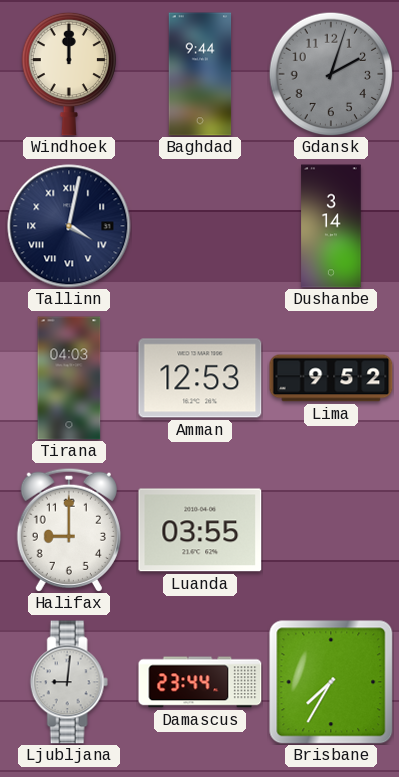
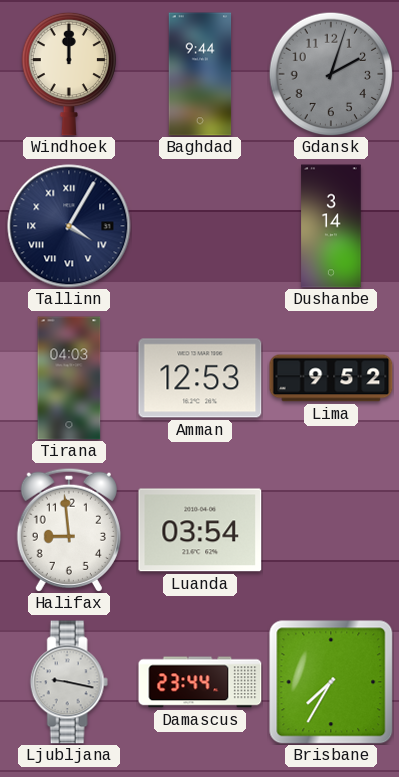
Tallinn: 4:02 -> 4:05 (69, 226)
Halifax: 9:00 -> 8:59 (69, 530)
Luanda: 03:55 -> 03:54 (200, 530)
Ljubljana: 9:01 -> 9:17 (69, 682)
